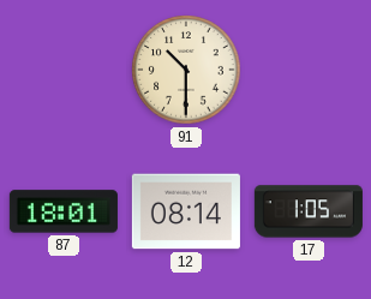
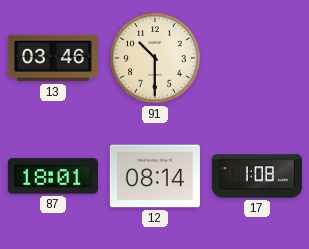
13: none -> 03:46 (53, 58)
17: 1:05 -> 1:08 (257, 176)
